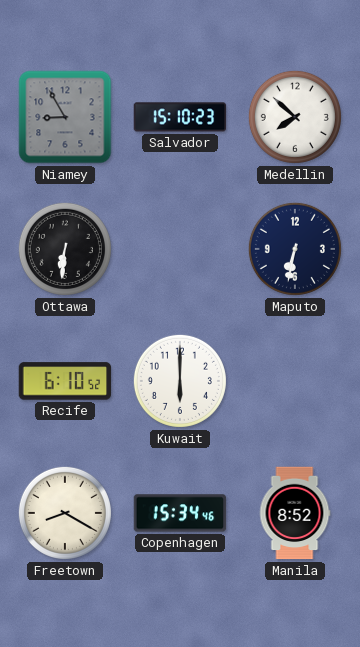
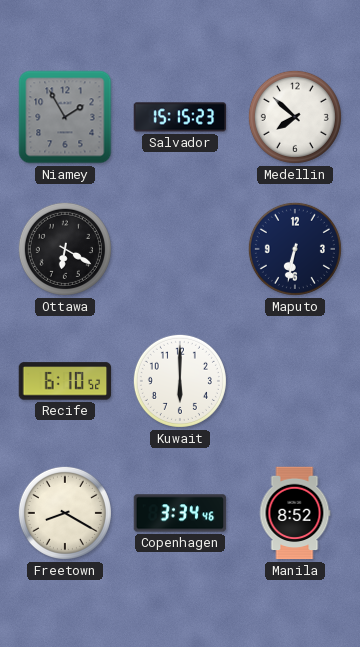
Niamey: 8:55 -> 1:55 (65, 117)
Salvador: 15:10 -> 15:15 (180, 117)
Ottawa: 6:31 -> 6:20 (65, 249)
Copenhagen: 15:34 -> 3:34 (180, 513)
